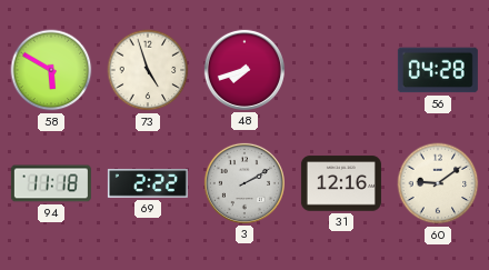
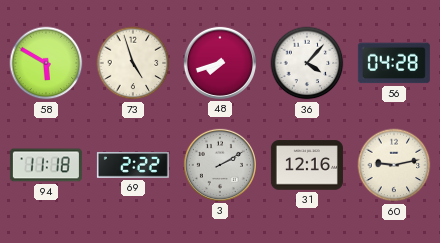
36: none -> 4:07 (307, 63)
60: 9:09 -> 9:13 (394, 165)
